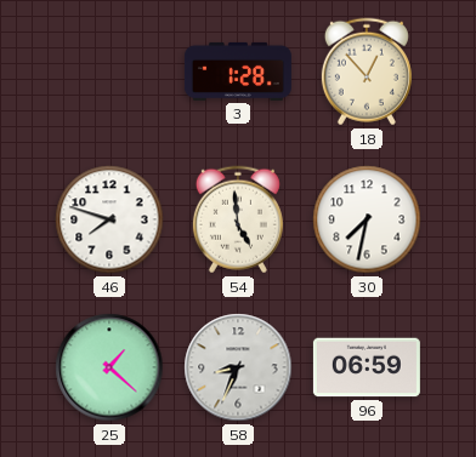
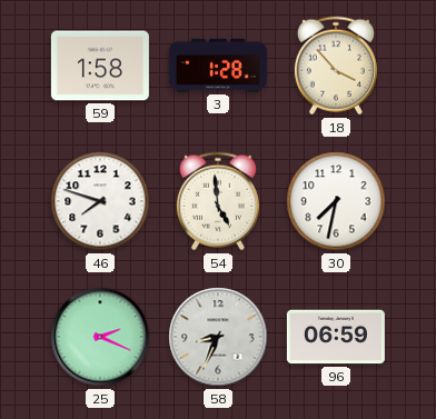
59: none -> 1:58 (100, 66)
18: 12:53 -> 3:53 (336, 66)
25: 1:22 -> 2:19 (100, 337)
